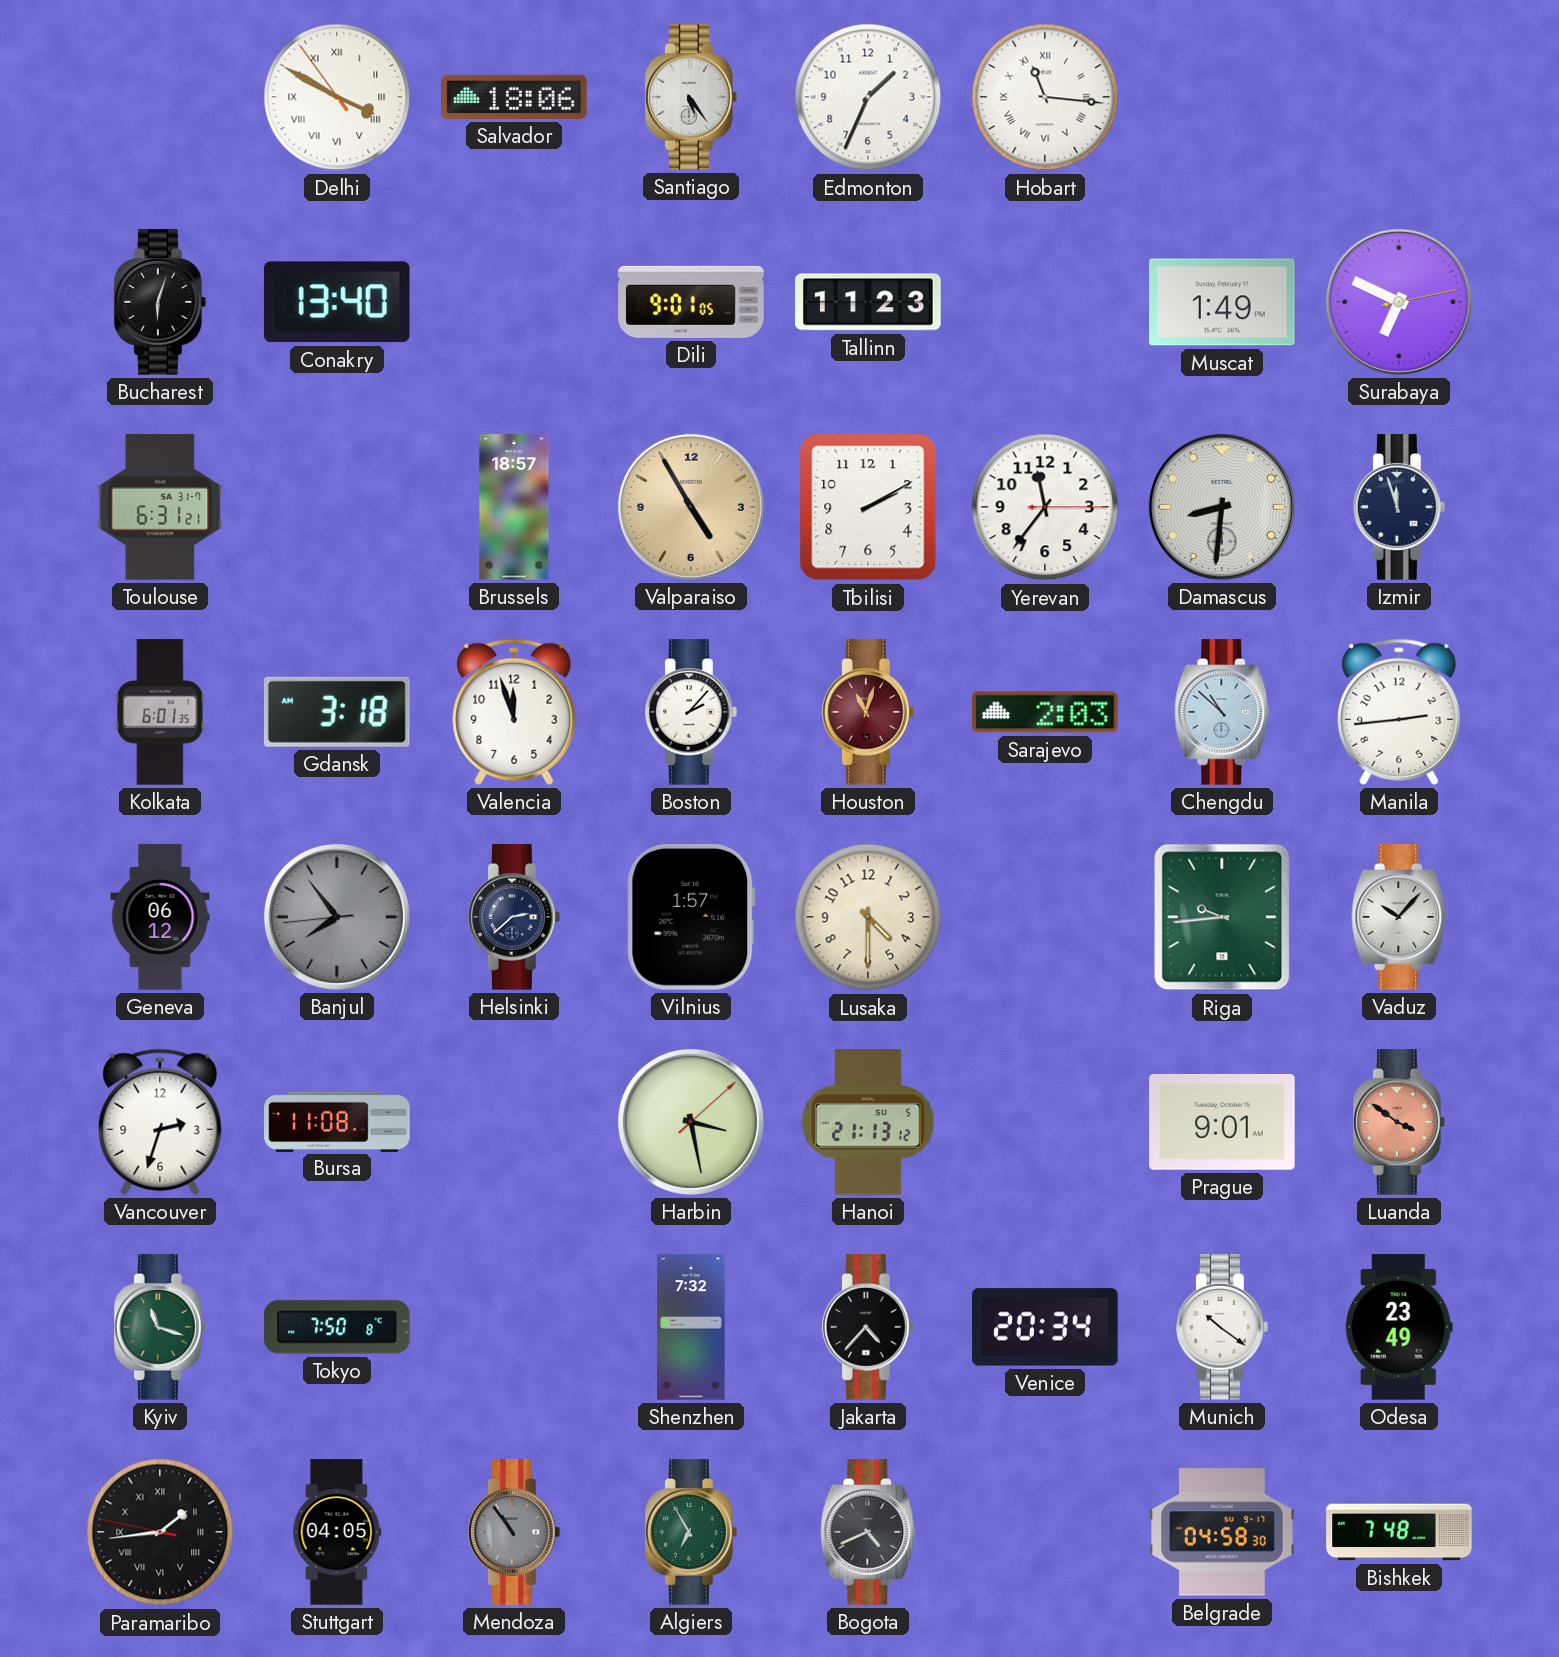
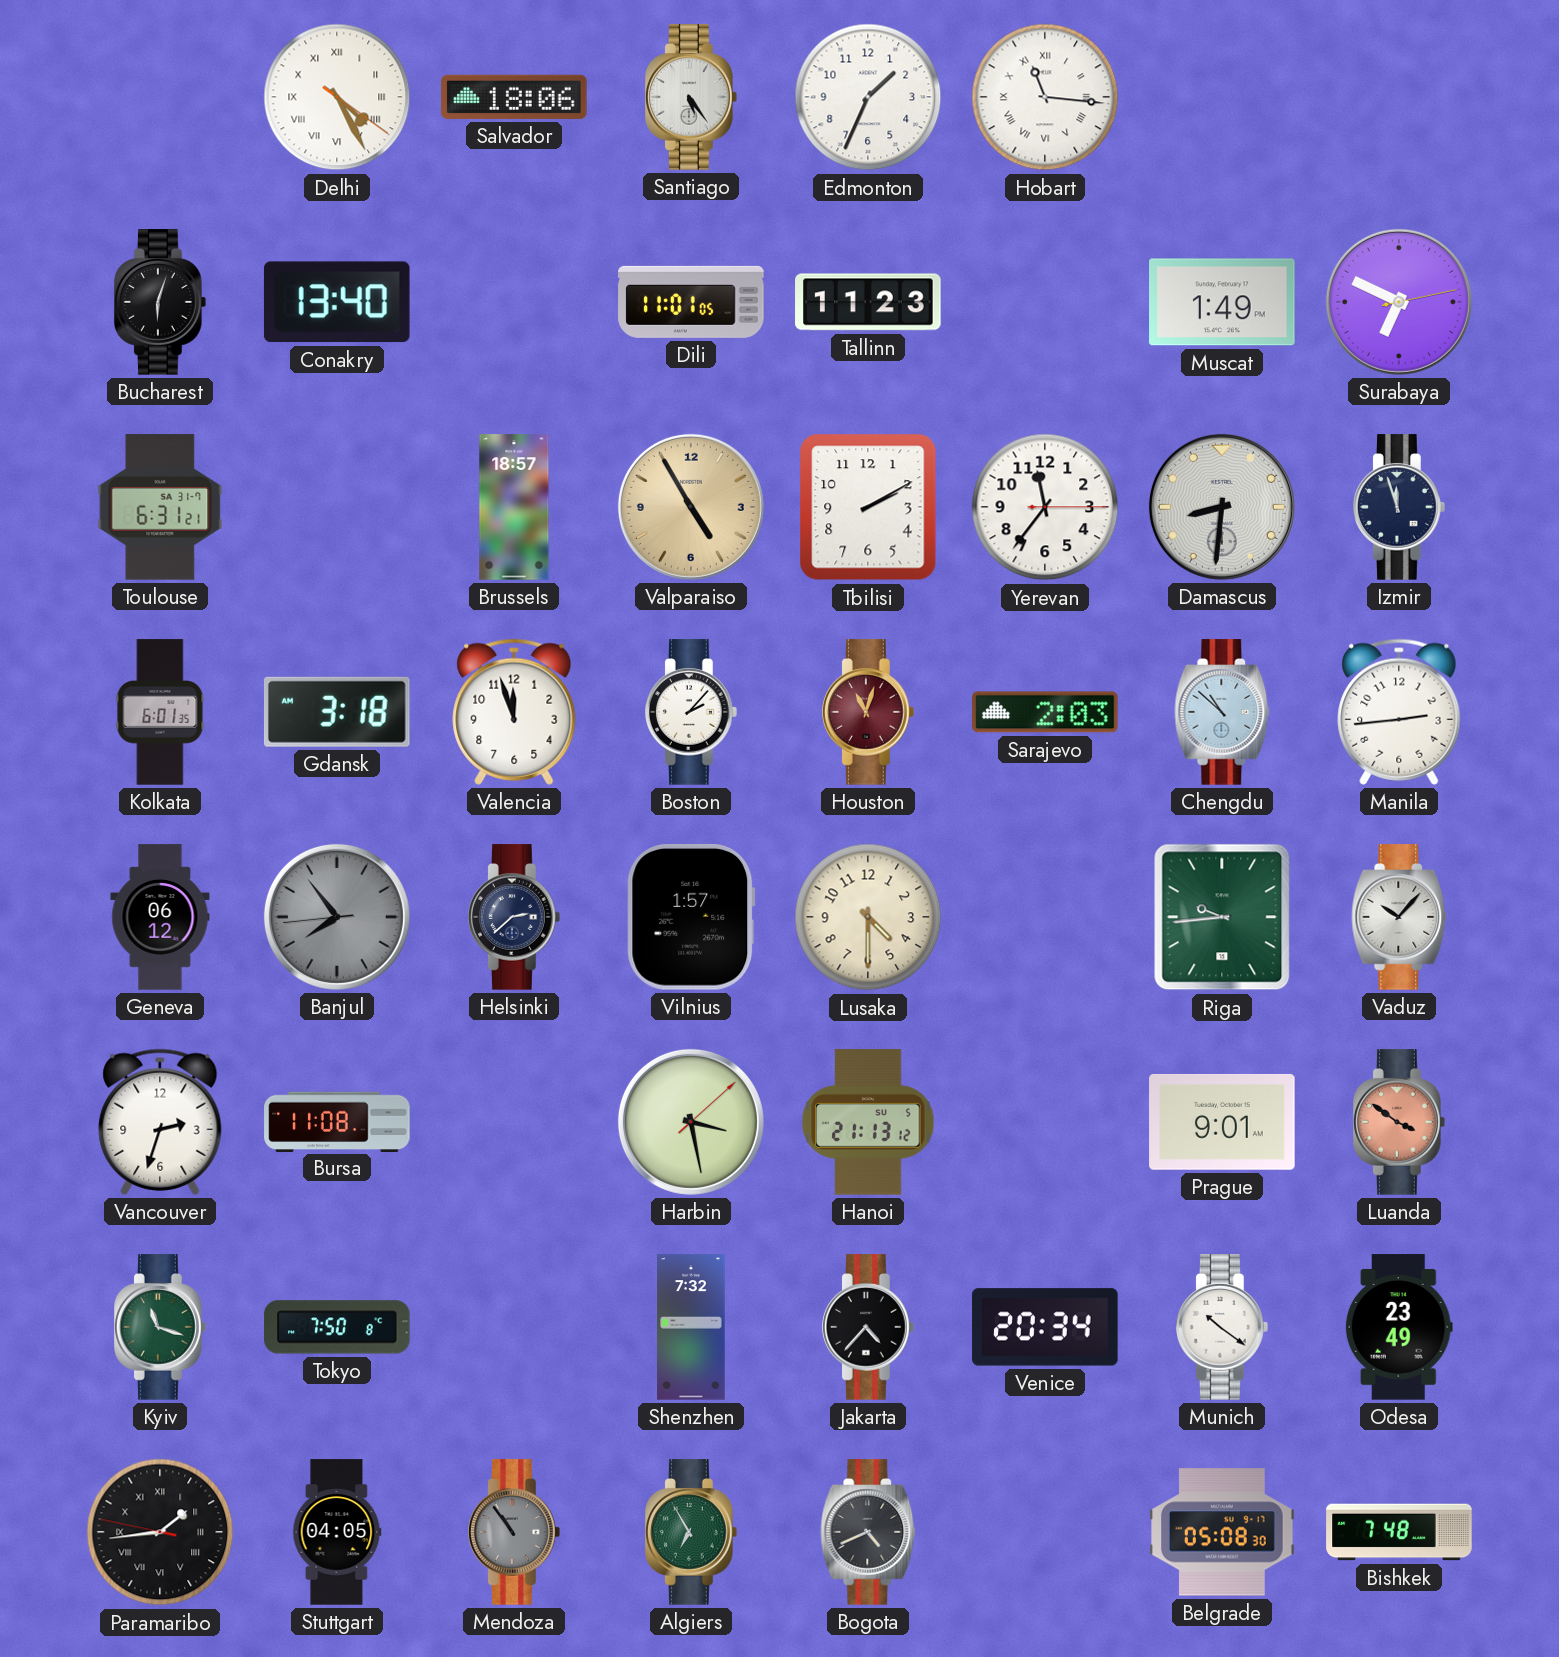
Delhi: 3:49 -> 4:25 (337, 97)
Dili: 9:01 -> 11:01 (691, 302)
Belgrade: 04:58 -> 05:08 (1222, 1532)
